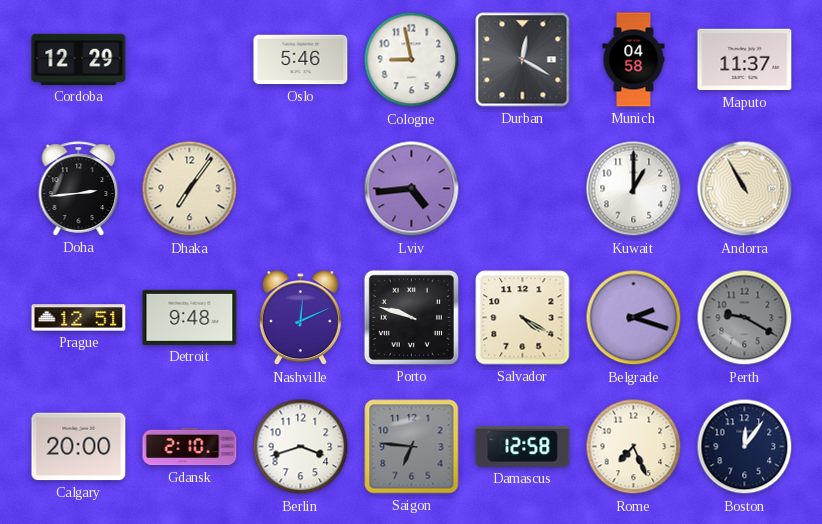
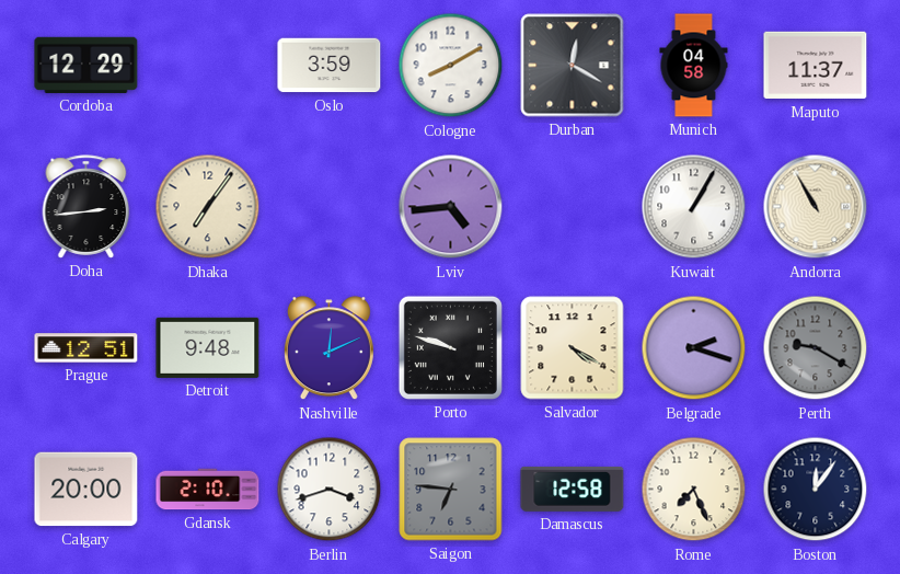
Oslo: 5:46 -> 3:59 (330, 66)
Cologne: 8:58 -> 8:10 (451, 66)
Kuwait: 1:00 -> 1:05 (694, 207)
